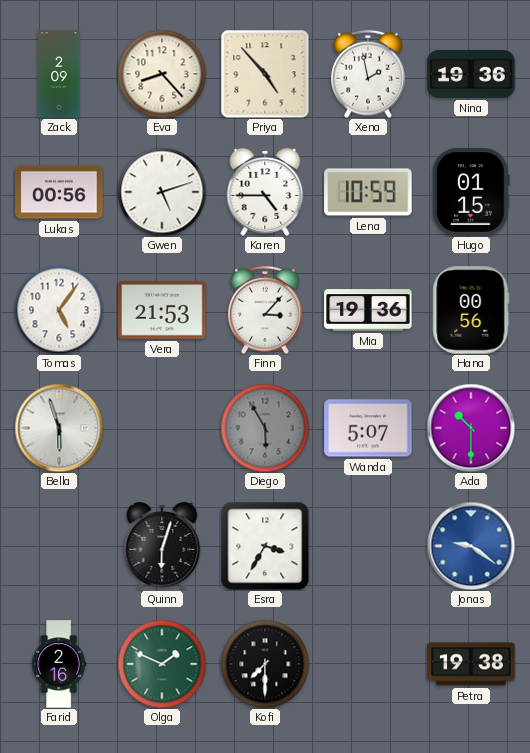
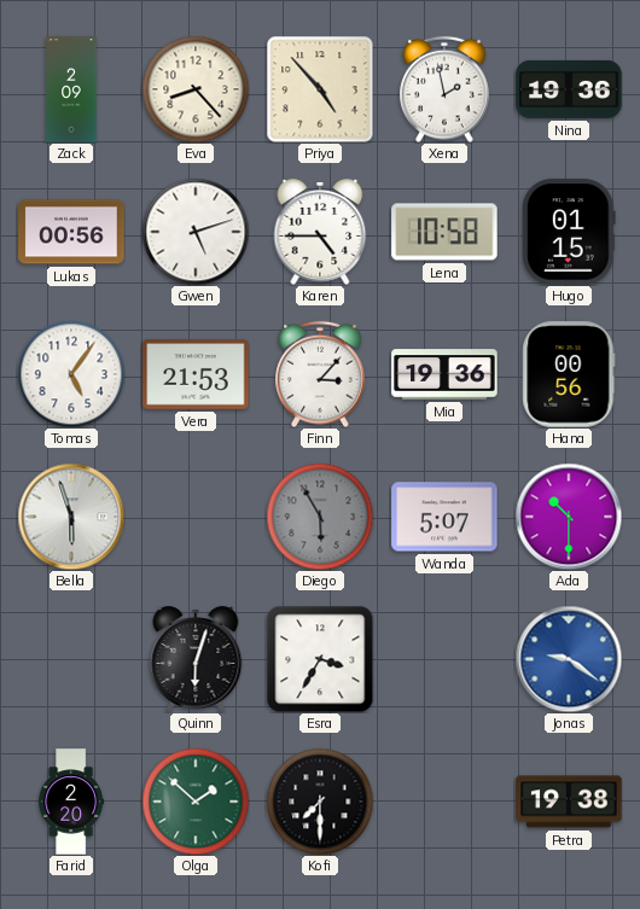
Lena: 10:59 -> 10:58 (444, 232)
Farid: 2:16 -> 2:20 (71, 802)
Olga: 1:49 -> 1:52 (196, 802)
